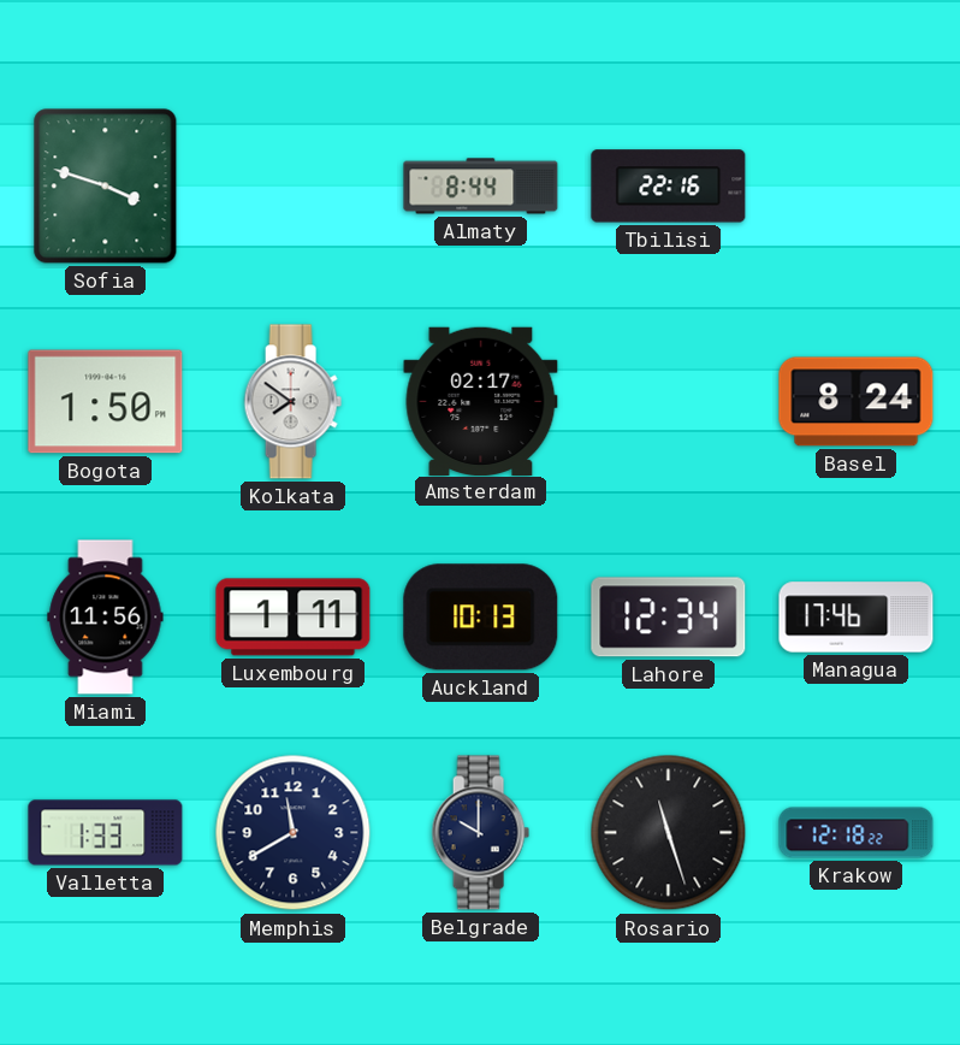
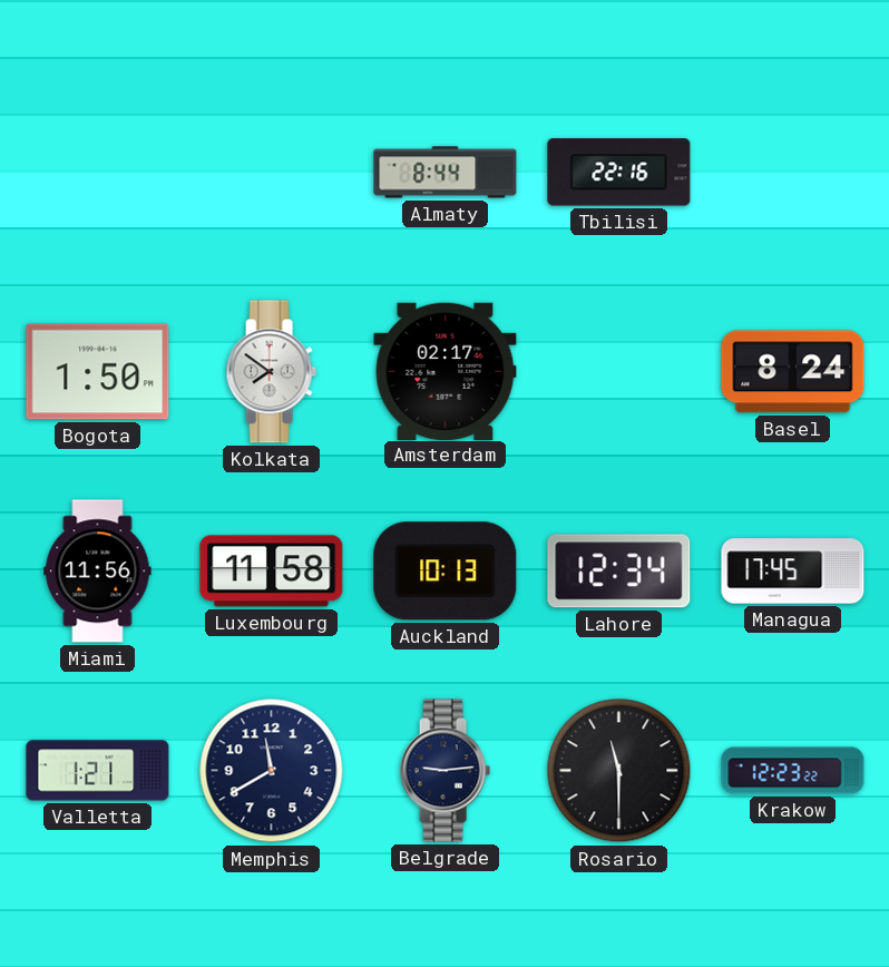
Sofia: 3:48 -> none (106, 187)
Luxembourg: 1:11 -> 11:58 (272, 572)
Managua: 17:46 -> 17:45 (793, 572)
Valletta: 1:33 -> 1:21 (98, 771)
Belgrade: 10:00 -> 9:14 (444, 771)
Rosario: 11:27 -> 11:30 (619, 771)
Krakow: 12:18 -> 12:23 (793, 771)
